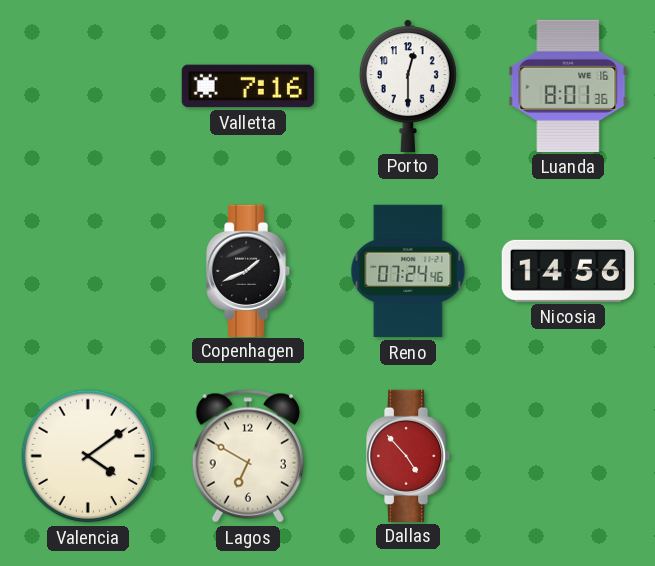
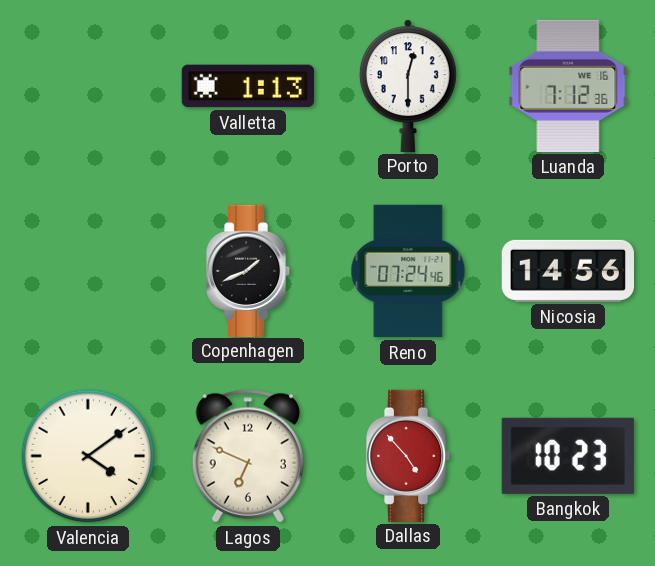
Valletta: 7:16 -> 1:13 (247, 86)
Luanda: 8:01 -> 7:12 (568, 86)
Lagos: 6:50 -> 6:49 (247, 456)
Bangkok: none -> 10:23 (568, 456)
